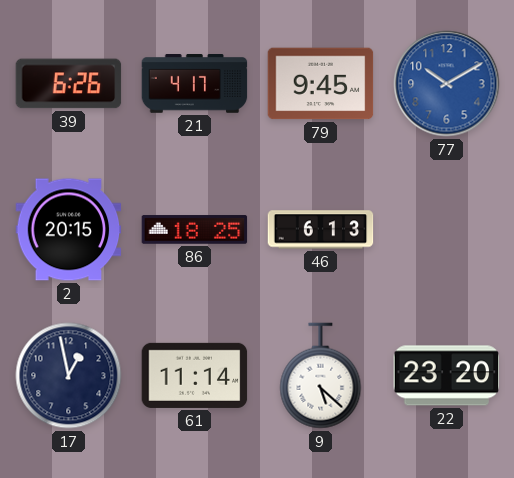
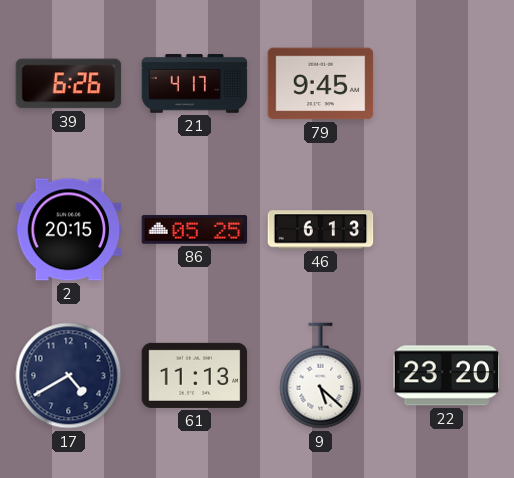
77: 10:10 -> none (447, 84)
86: 18:25 -> 05:25 (195, 230)
17: 12:58 -> 4:40 (69, 376)
61: 11:14 -> 11:13 (195, 375)
